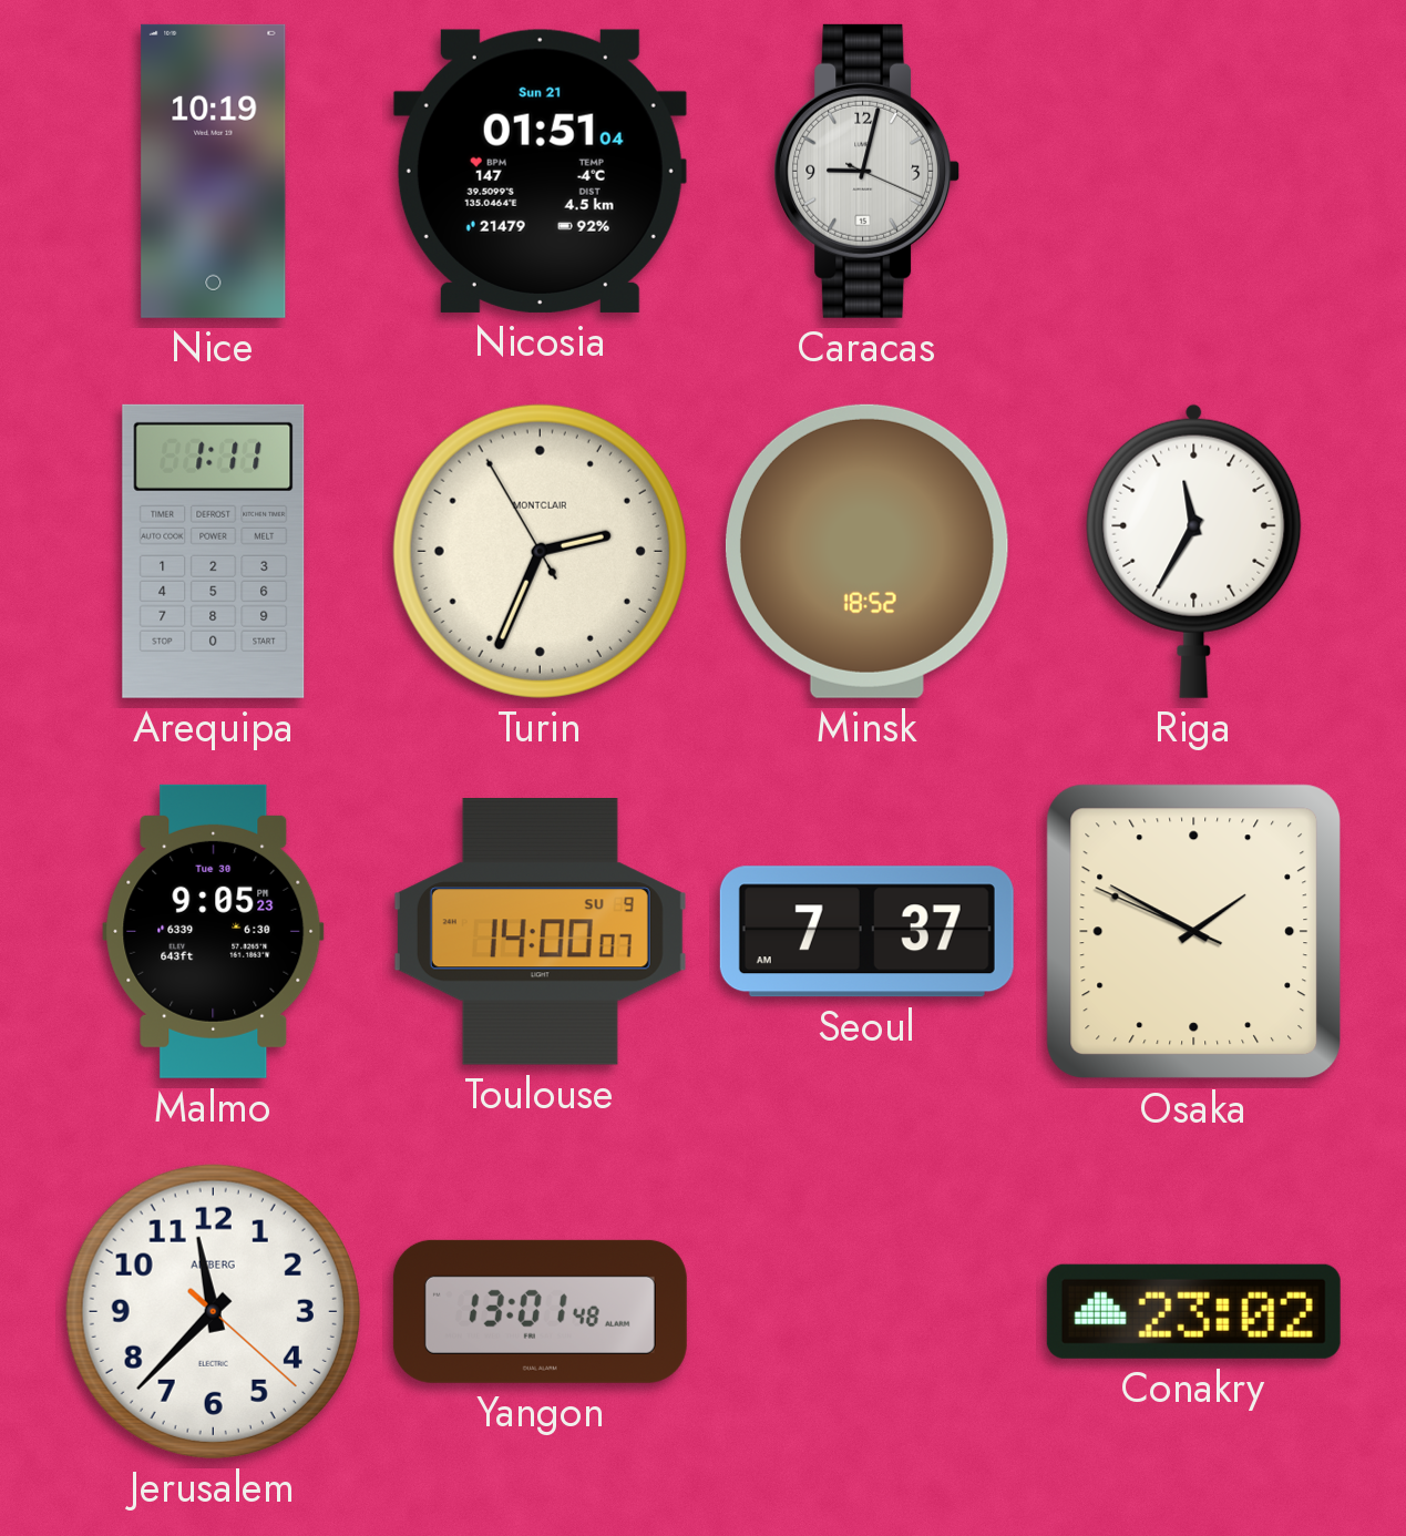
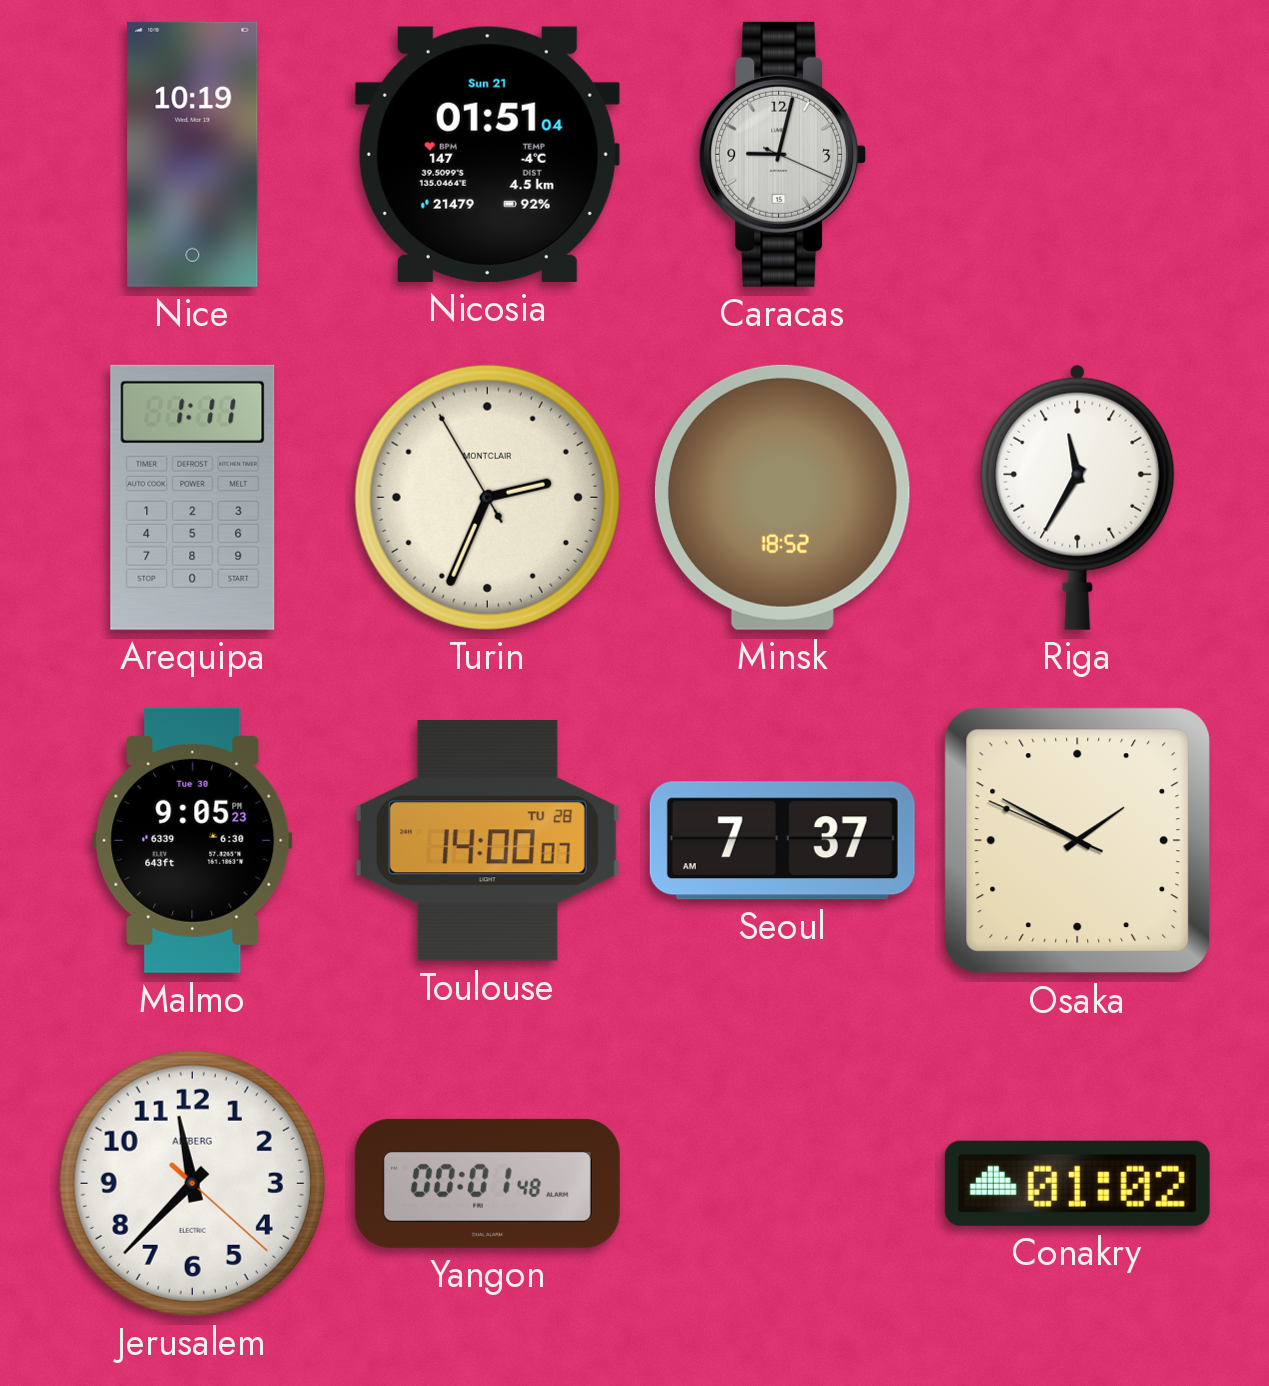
Toulouse date: SU 9 -> TU 28 (487, 841)
Yangon: 13:01 -> 00:01 (487, 1183)
Conakry: 23:02 -> 01:02 (1077, 1183)
